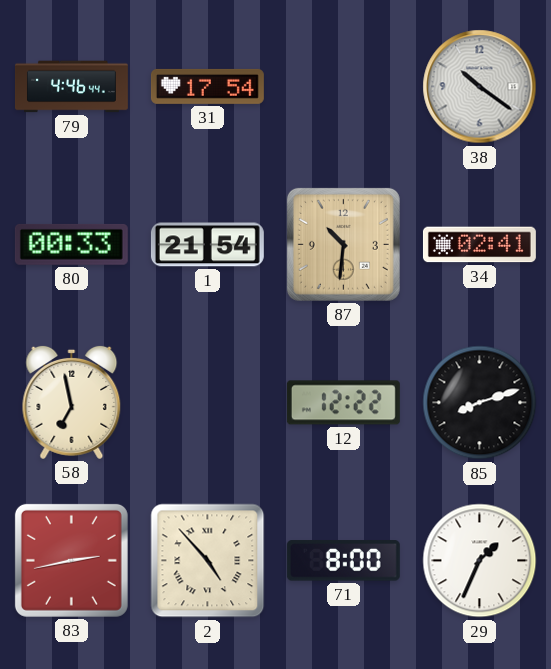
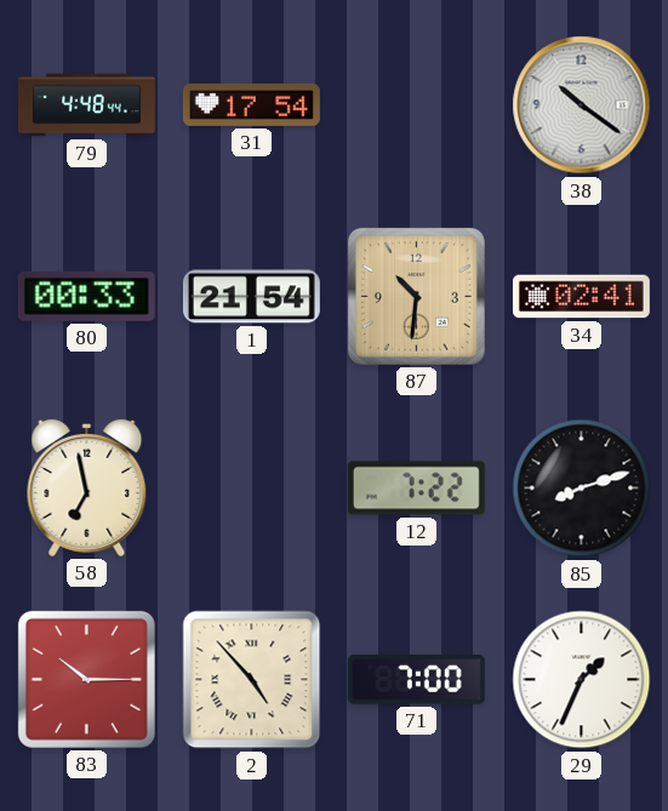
79: 4:46 -> 4:48 (86, 105)
12: 12:22 -> 7:22 (416, 489)
83: 2:43 -> 10:15 (86, 679)
71: 8:00 -> 7:00 (416, 680)
